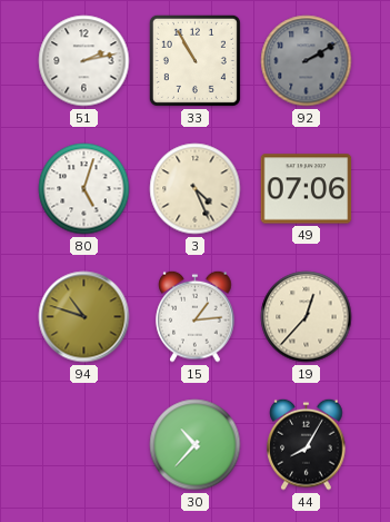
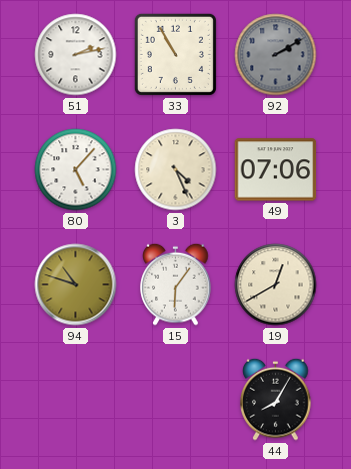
80: 5:03 -> 5:07 (76, 170)
15: 1:14 -> 6:06 (176, 284)
19: 12:37 -> 12:40 (276, 285)
30: 10:37 -> none (196, 445)
